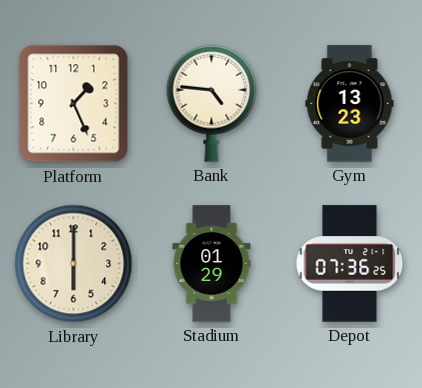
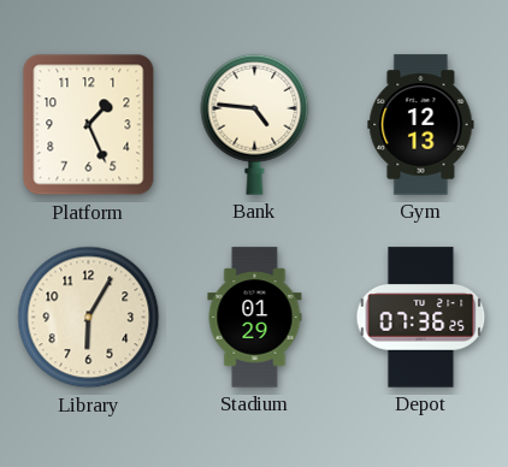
Gym: 13:23 -> 12:13 (421, 125)
Library: 6:00 -> 6:05 (89, 318)
